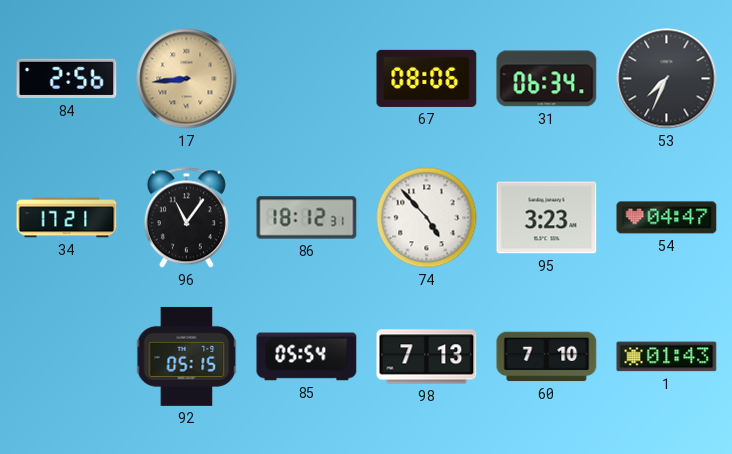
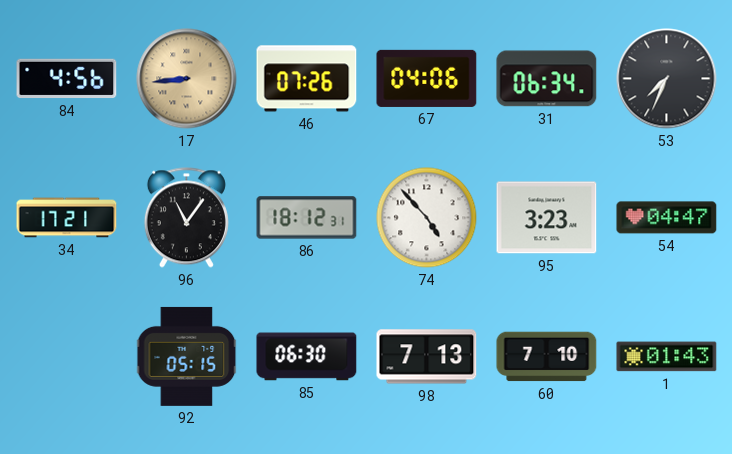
84: 2:56 -> 4:56 (67, 79)
46: none -> 07:26 (307, 79)
67: 08:06 -> 04:06 (427, 78)
85: 05:54 -> 06:30 (307, 357)
